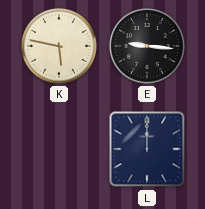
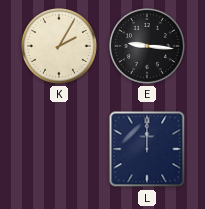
K: 5:47 -> 2:05 (60, 47)
